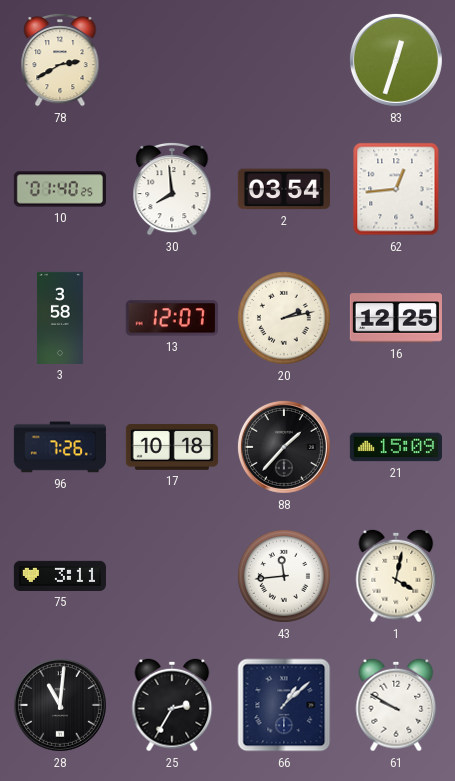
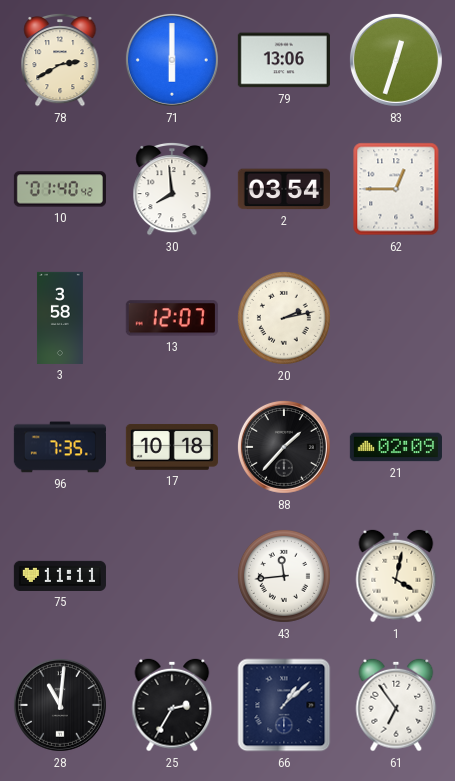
71: none -> 6:00 (172, 60)
79: none -> 13:06 (284, 60)
10: 01:40:25 -> 01:40:42 (60, 189)
62: 12:44 -> 12:45 (396, 189)
16: 12:25 -> none (396, 318)
96: 7:26 -> 7:35 (60, 447)
21: 15:09 -> 02:09 (396, 447)
75: 3:11 -> 11:11 (60, 576)
61: 9:50 -> 6:54 (396, 705)
